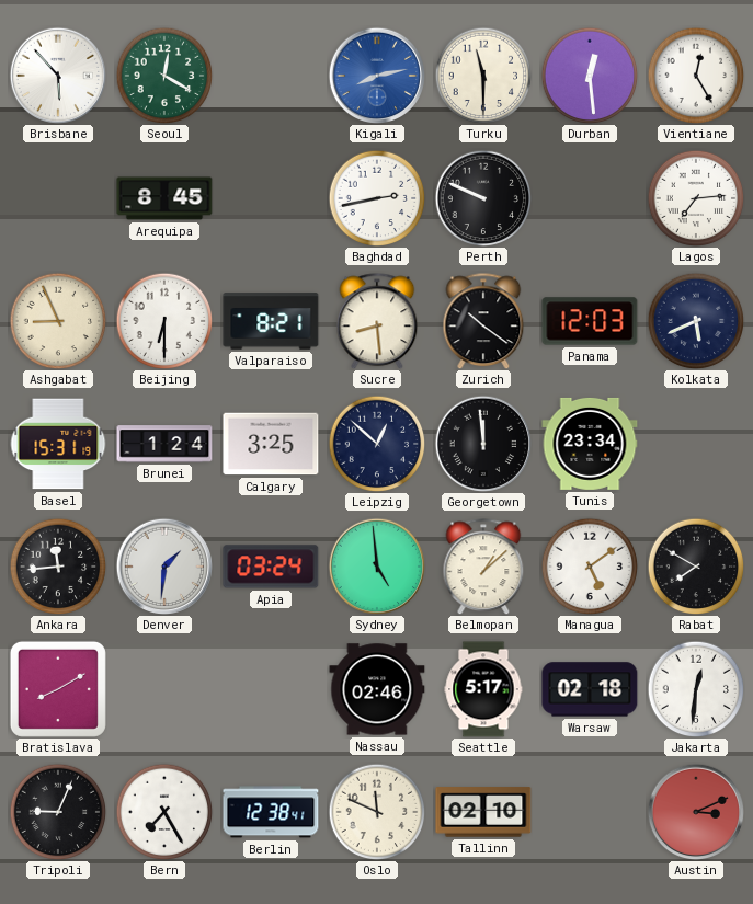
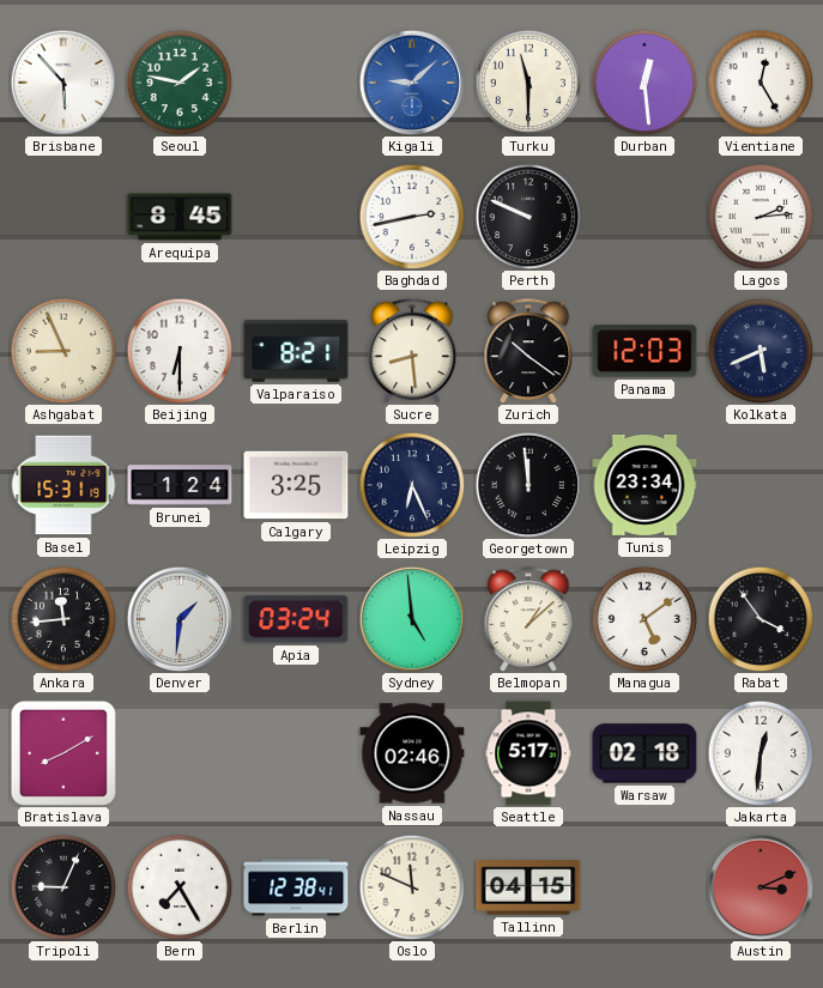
Seoul: 12:20 -> 1:47 (180, 83)
Kigali: 8:13 -> 9:08 (412, 83)
Lagos: 7:14 -> 2:14 (761, 217)
Leipzig: 12:52 -> 6:26 (412, 485)
Rabat: 7:50 -> 3:54 (761, 619)
Tallinn: 02:10 -> 04:15 (528, 887)
